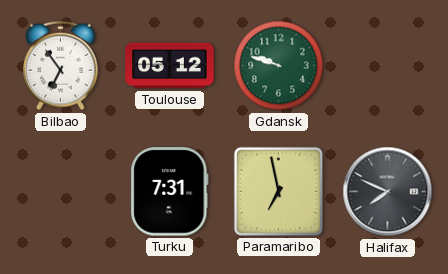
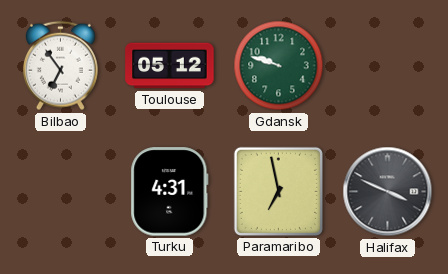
Turku: 7:31 -> 4:31 (170, 192)
Halifax: 7:49 -> 3:49 (388, 192)
